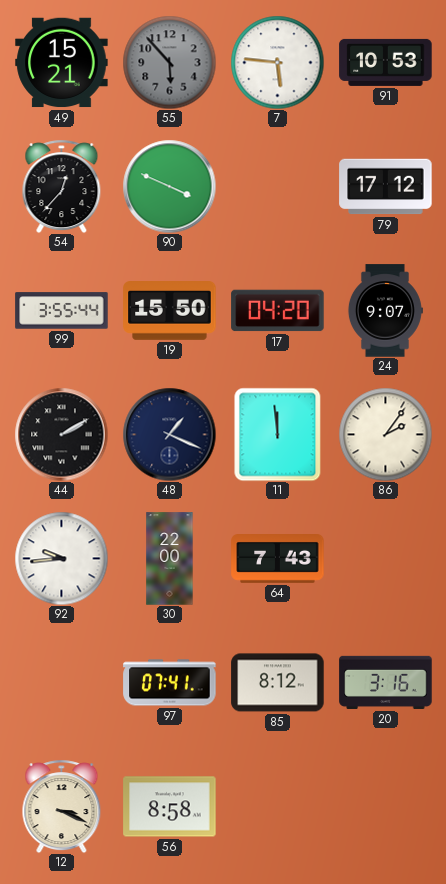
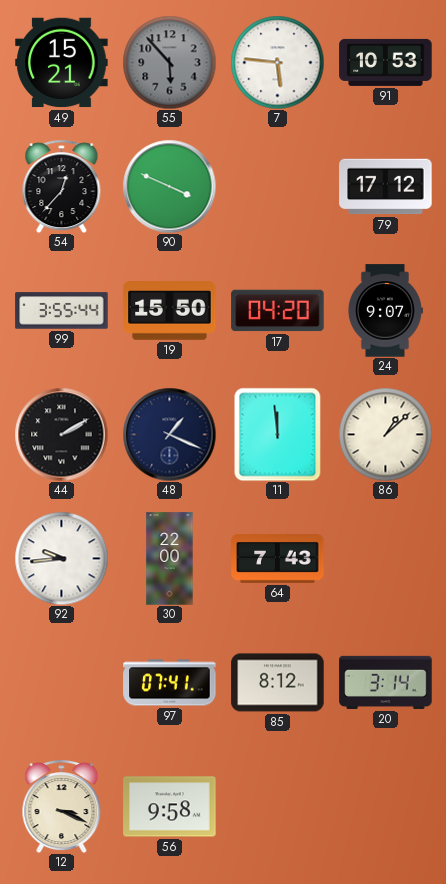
86: 2:06 -> 1:08 (385, 434)
20: 3:16 -> 3:14 (386, 682)
56: 8:58 -> 9:58 (170, 807)
